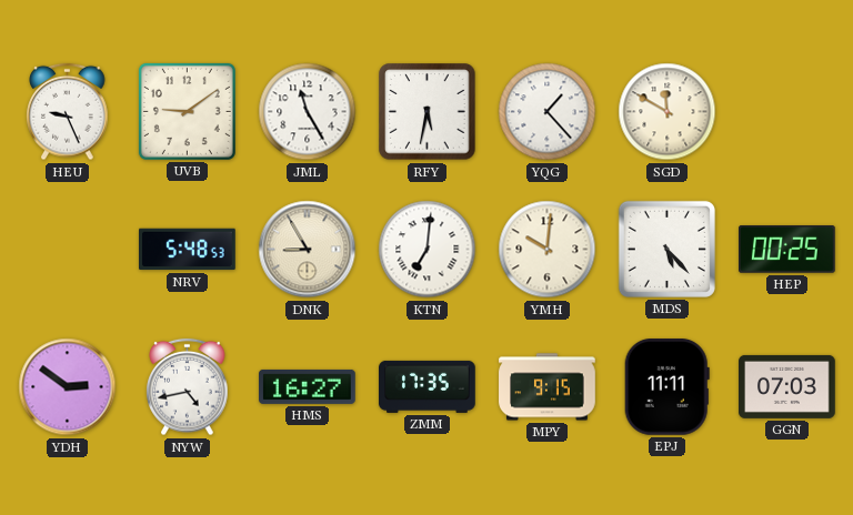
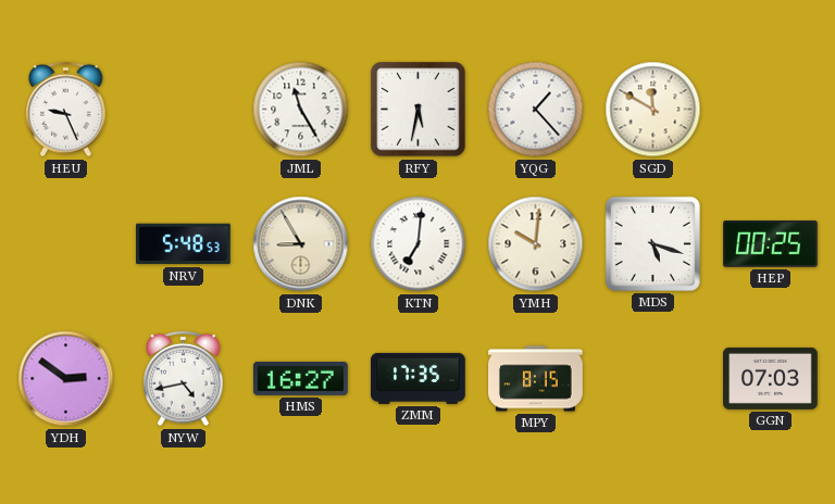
UVB: 9:09 -> none (187, 111)
MDS: 5:23 -> 5:18 (652, 243)
MPY: 9:15 -> 8:15 (536, 379)
EPJ: 11:11 -> none (666, 387)
